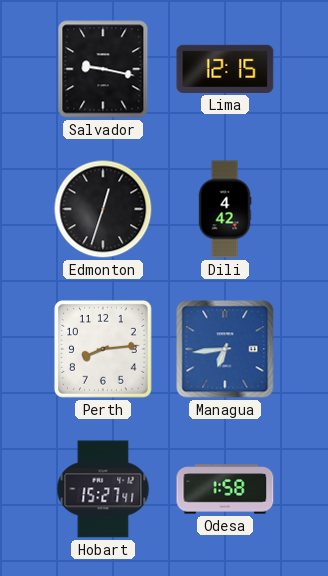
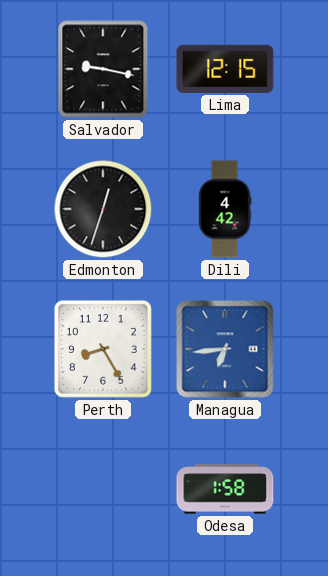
Perth: 8:14 -> 8:25 (103, 349)
Hobart: 15:27 -> none (103, 489)
